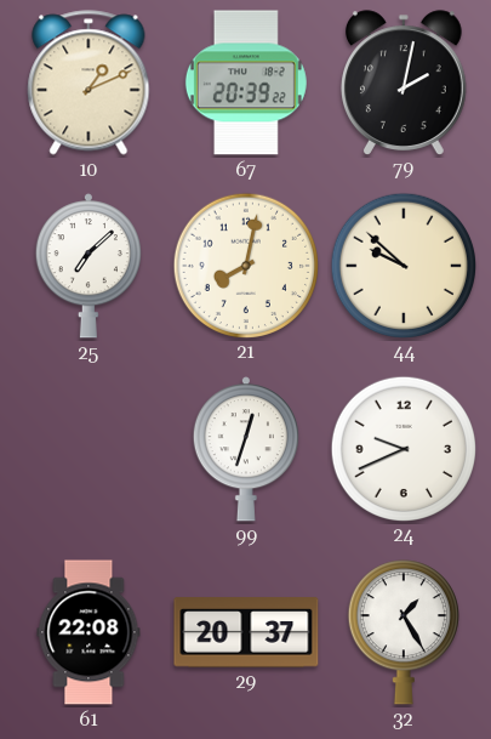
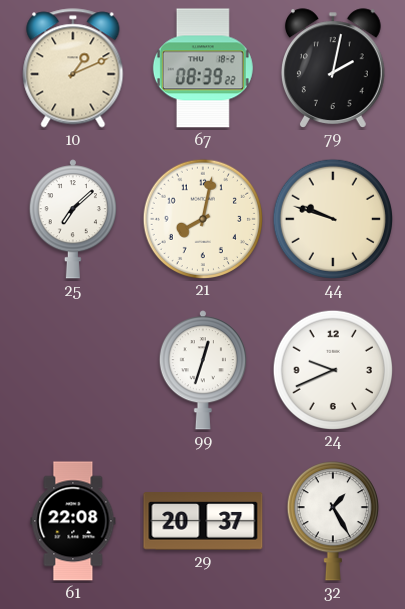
67: 20:39 -> 08:39 (203, 68)
44: 9:52 -> 9:48 (332, 218)
